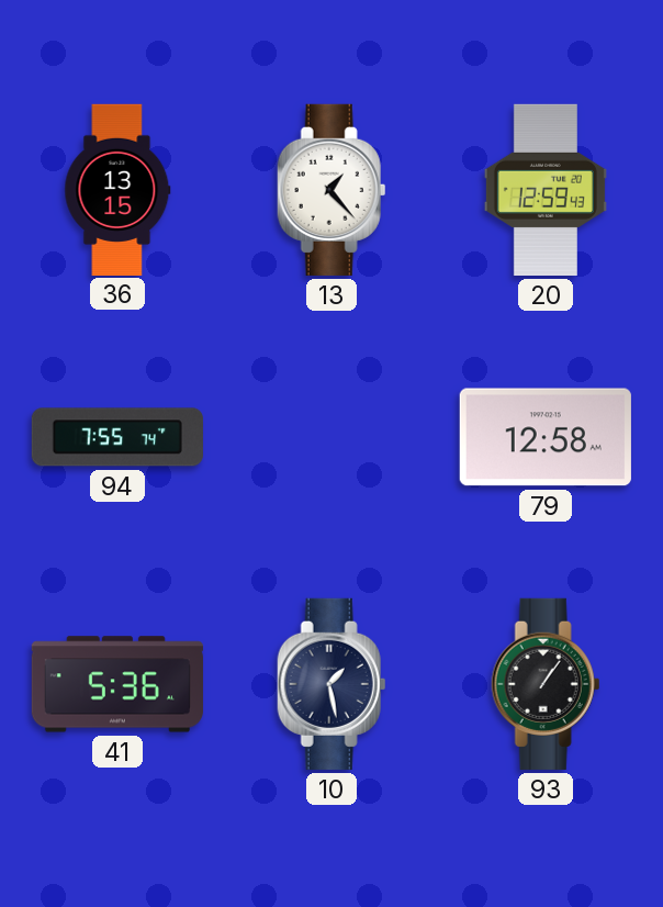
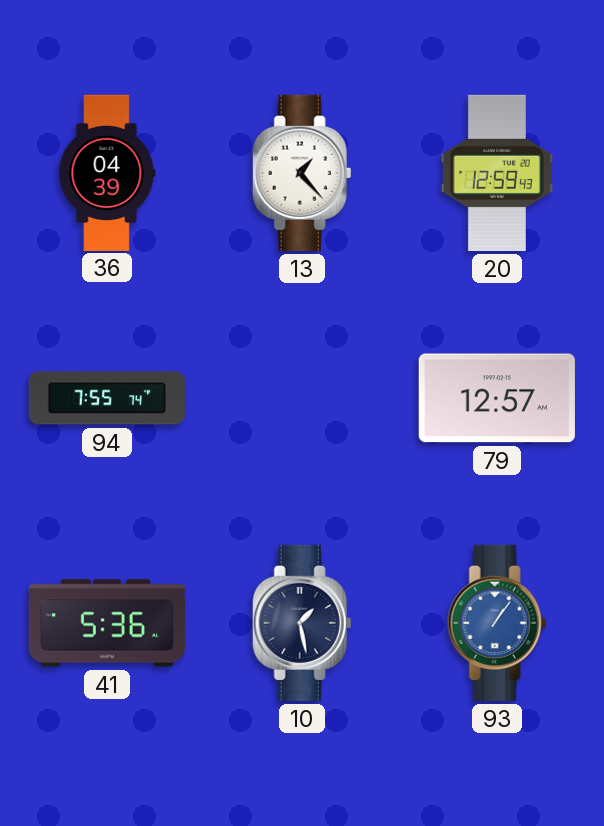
36: 13:15 -> 04:39 (107, 172)
79: 12:58 -> 12:57 (497, 398)
93 dial: black -> blue (497, 623)
